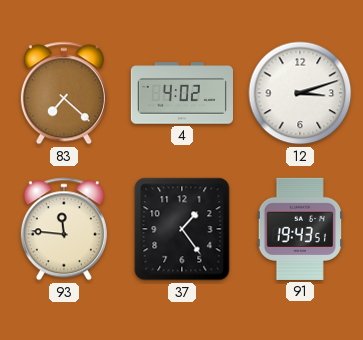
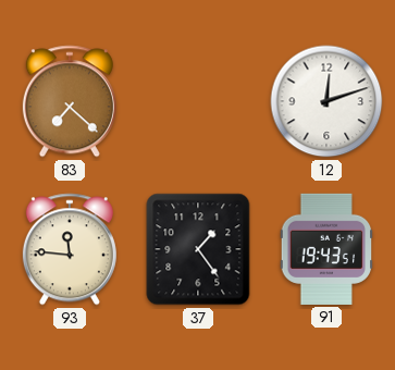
4: 4:02 -> none (181, 93)
12: 3:12 -> 12:12 (326, 101)
